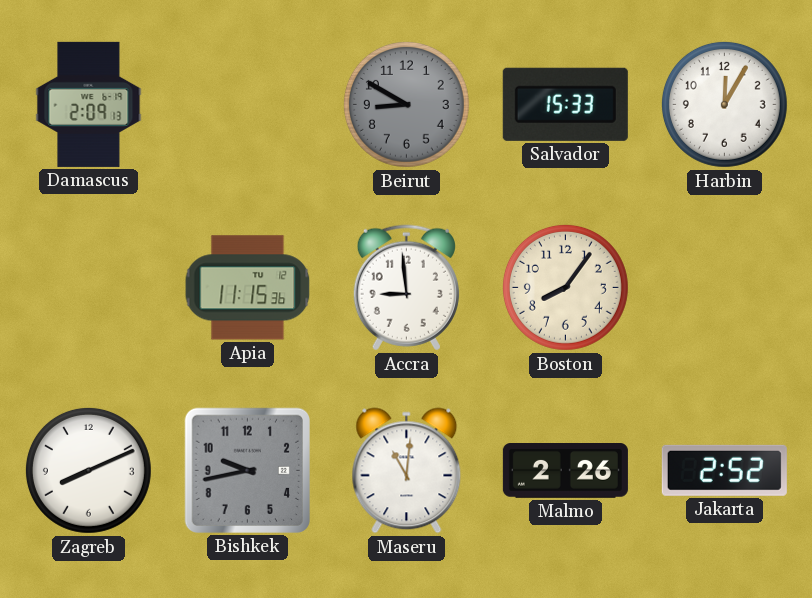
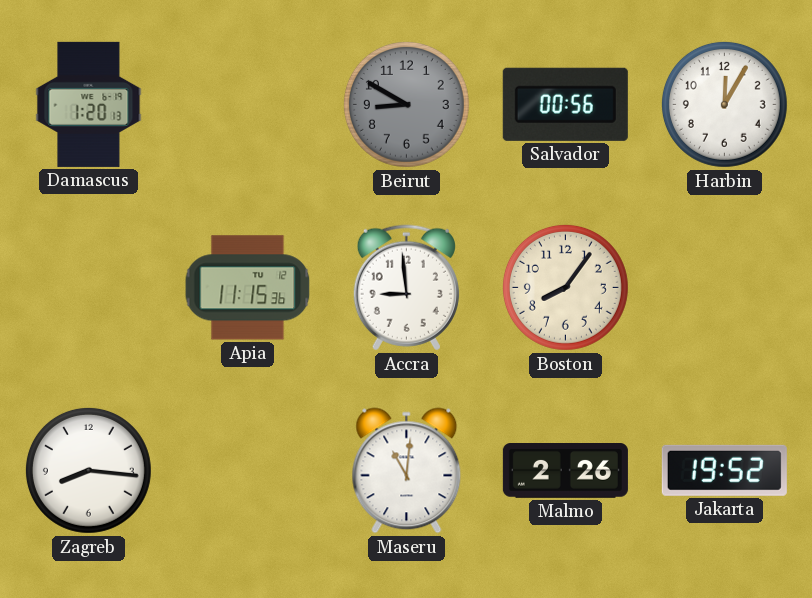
Damascus: 2:09 -> 1:20 (89, 104)
Salvador: 15:33 -> 00:56 (565, 104)
Zagreb: 8:11 -> 8:16 (88, 470)
Bishkek: 9:43 -> none (247, 470)
Jakarta: 2:52 -> 19:52 (724, 470)
